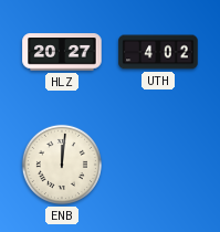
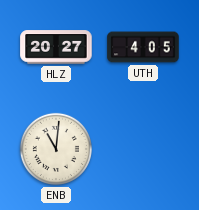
UTH: 4:02 -> 4:05 (143, 47)
ENB: 12:01 -> 11:01 (56, 149)
